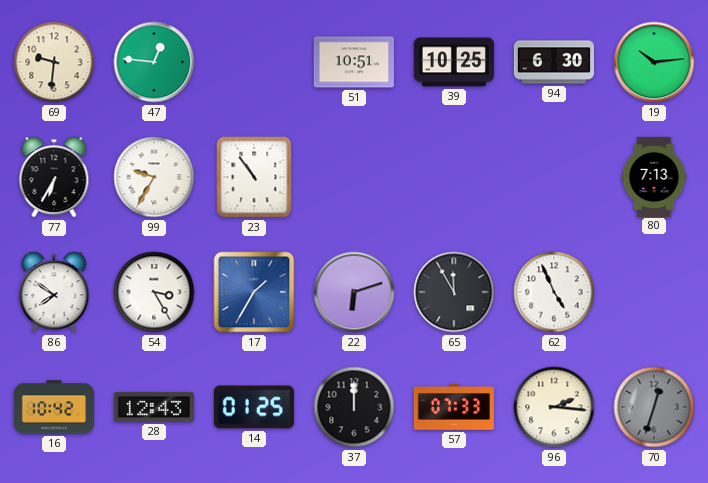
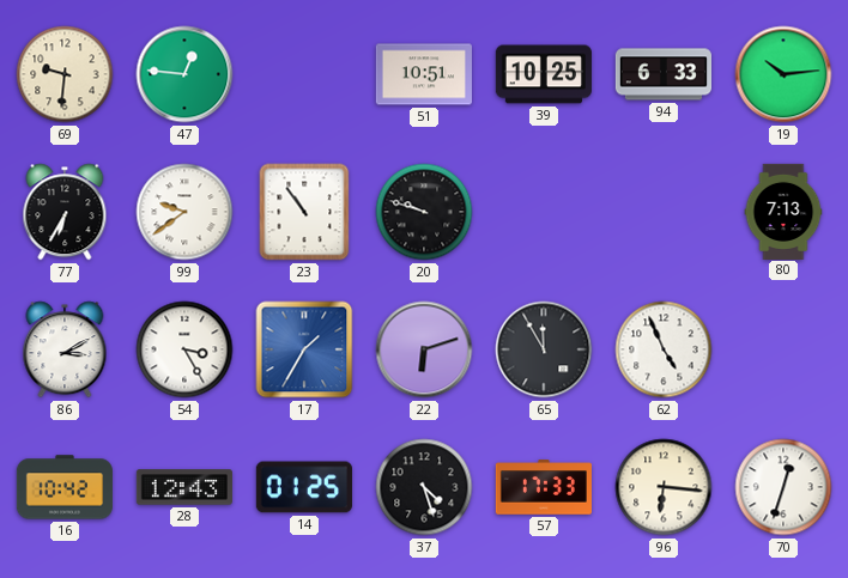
94: 6:30 -> 6:33 (662, 74)
99: 9:35 -> 9:39 (184, 212)
20: none -> 9:48 (424, 212)
86: 7:51 -> 3:10 (65, 349)
37: 12:00 -> 4:27 (424, 487)
57: 07:33 -> 17:33 (544, 487)
96: 2:16 -> 6:16 (664, 487)
70 dial: grey -> white (783, 487)
